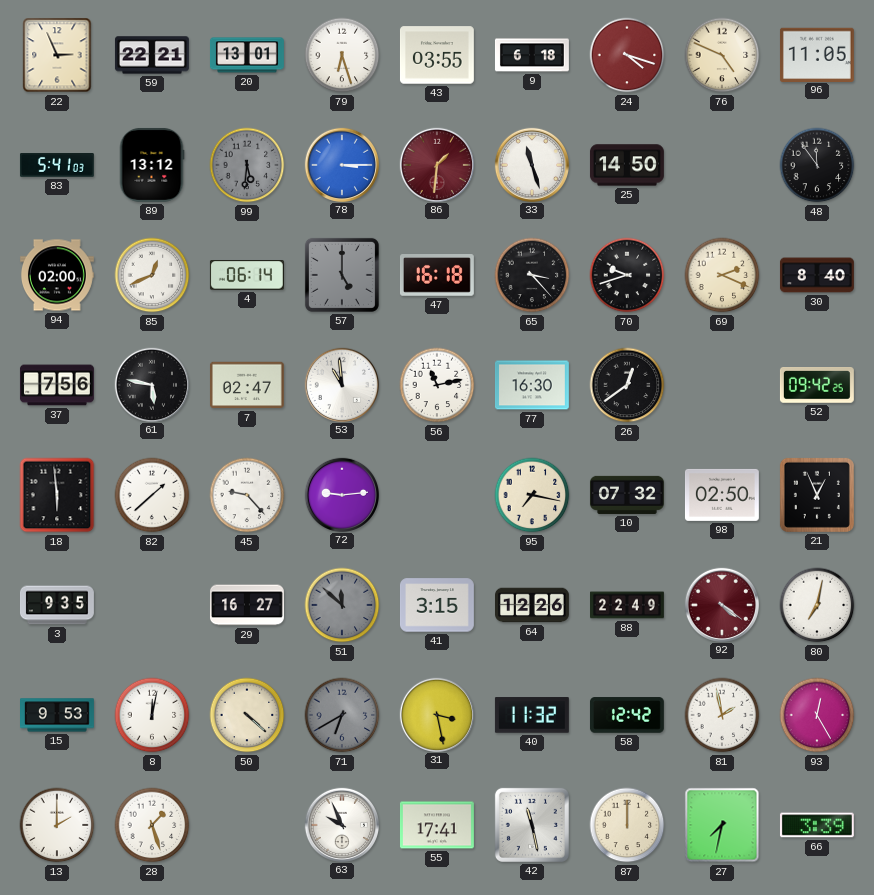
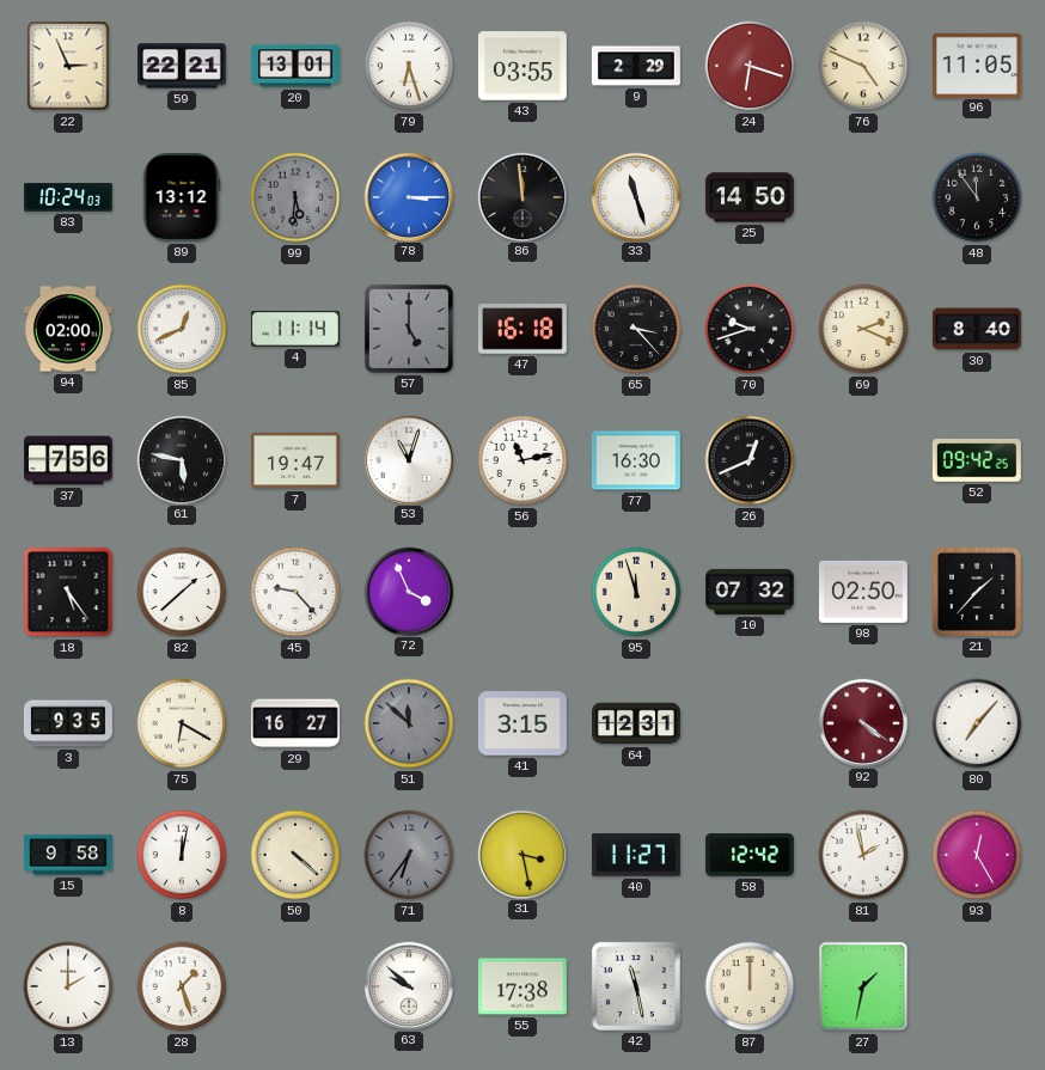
9: 6:18 -> 2:29 (636, 66)
24: 4:18 -> 6:18 (750, 66)
83: 5:41 -> 10:24 (68, 198)
86: 1:31 -> 11:59 (521, 196)
86 dial: burgundy -> black (521, 196)
4: 06:14 -> 11:14 (295, 329)
7: 02:47 -> 19:47 (295, 460)
53: 10:59 -> 11:03 (408, 459)
26: 12:39 -> 12:41 (750, 460)
18: 5:59 -> 5:24 (68, 592)
72: 9:14 -> 3:56 (408, 591)
95: 7:17 -> 11:57 (636, 592)
21: 12:56 -> 1:37 (977, 592)
75: none -> 6:20 (182, 723)
64: 12:26 -> 12:31 (637, 723)
88: 22:49 -> none (628, 605)
80: 7:02 -> 7:07 (977, 723)
15: 9:53 -> 9:58 (69, 855)
71: 6:40 -> 6:36 (409, 855)
40: 11:32 -> 11:27 (636, 855)
63: 9:56 -> 9:52 (408, 985)
55: 17:41 -> 17:38 (522, 986)
27: 7:32 -> 1:32 (863, 986)
66: 3:39 -> none (817, 825)
